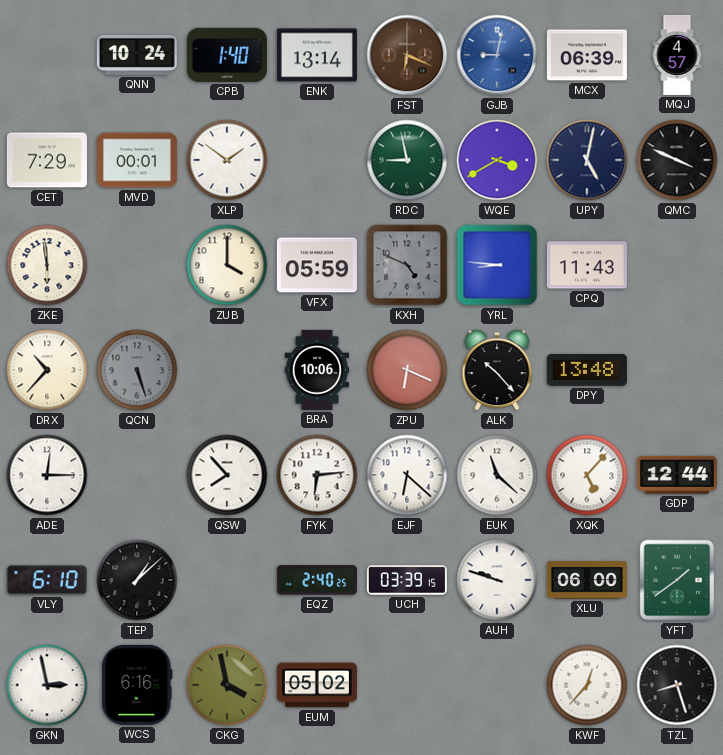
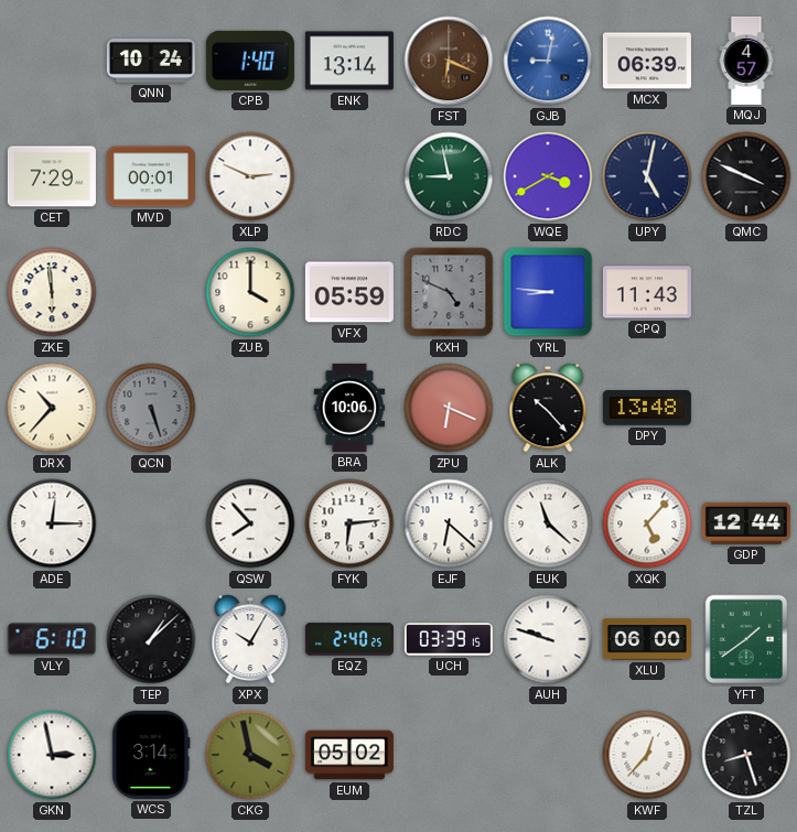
XLP: 1:51 -> 2:49 (250, 176)
XPX: none -> 10:05 (250, 639)
WCS: 6:16 -> 3:14 (151, 755)
